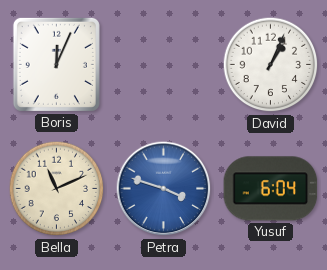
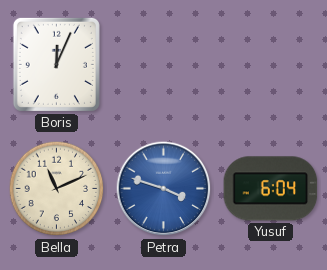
David: 1:04 -> none (271, 65)
